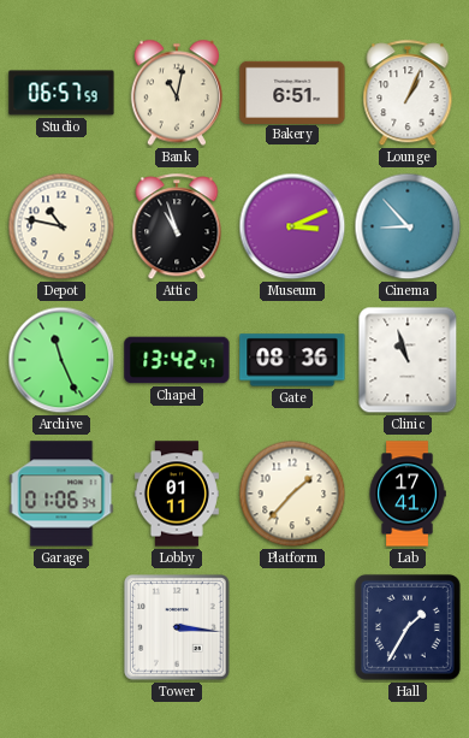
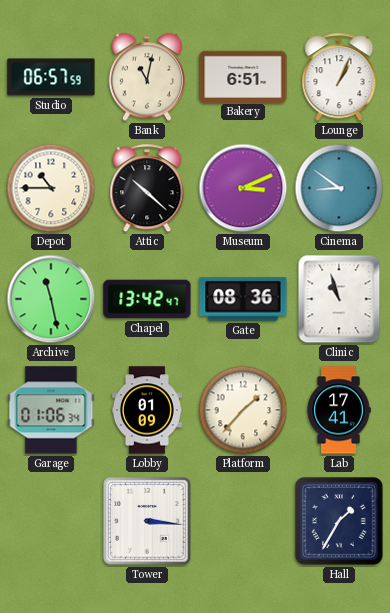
Depot: 10:47 -> 10:45 (51, 188)
Attic: 10:57 -> 10:22 (147, 189)
Cinema: 8:53 -> 8:51 (339, 188)
Archive: 11:26 -> 11:28 (51, 299)
Lobby: 01:11 -> 01:09 (147, 410)
